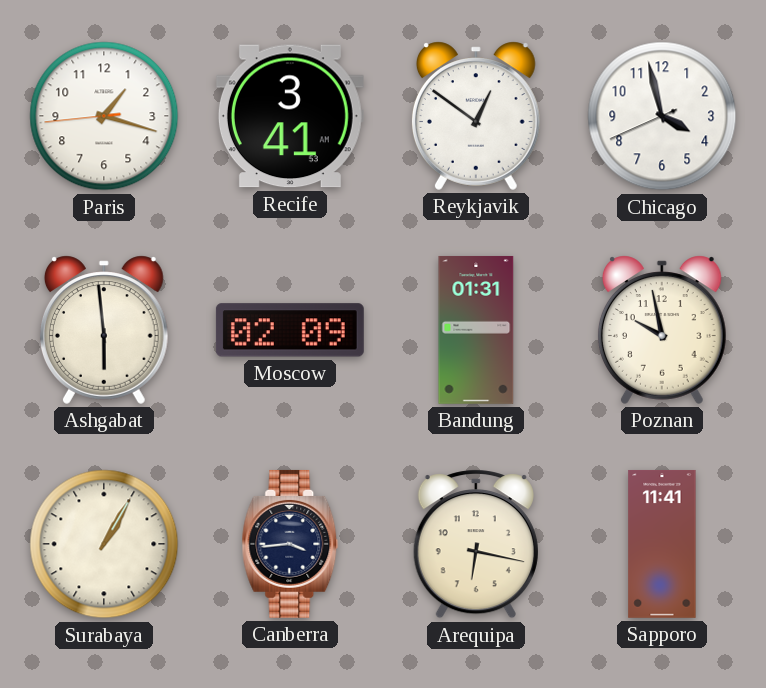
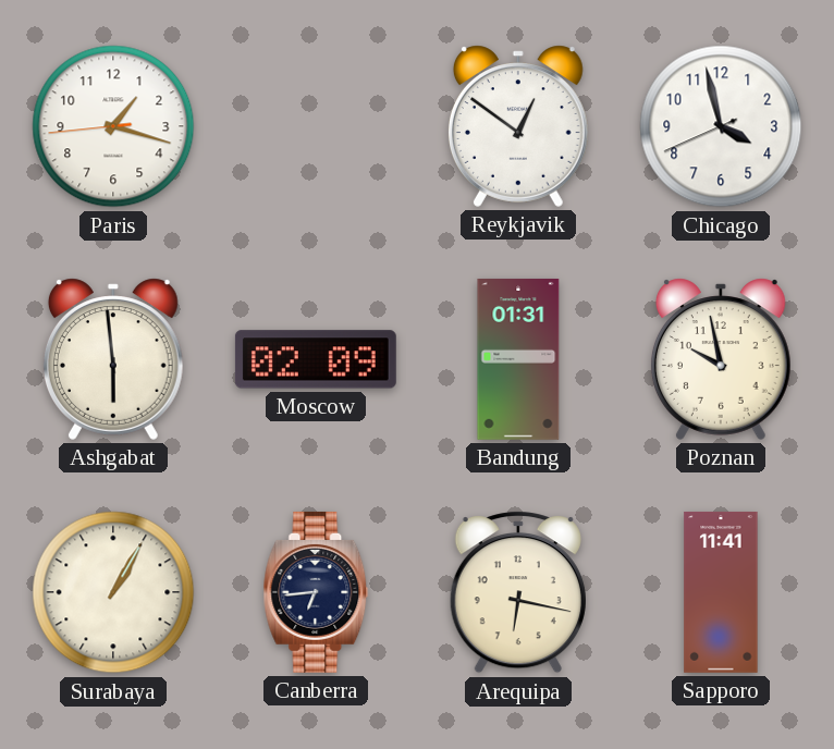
Recife: 3:41 -> none (290, 116)
Canberra: 3:44 -> 6:44 (316, 592)
